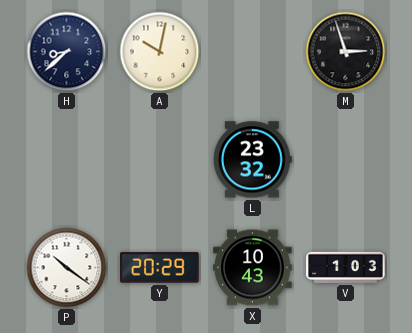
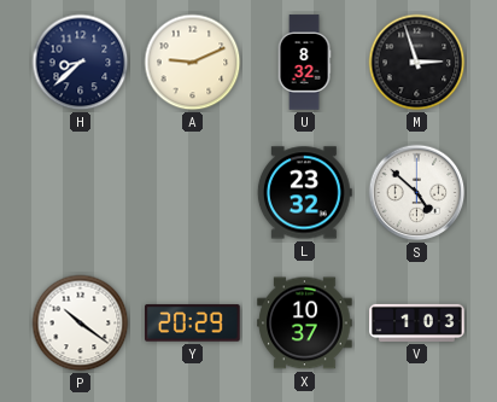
A: 10:02 -> 9:11 (193, 63)
U: none -> 8:32 (304, 63)
S: none -> 4:52 (417, 193)
X: 10:43 -> 10:37 (305, 324)
